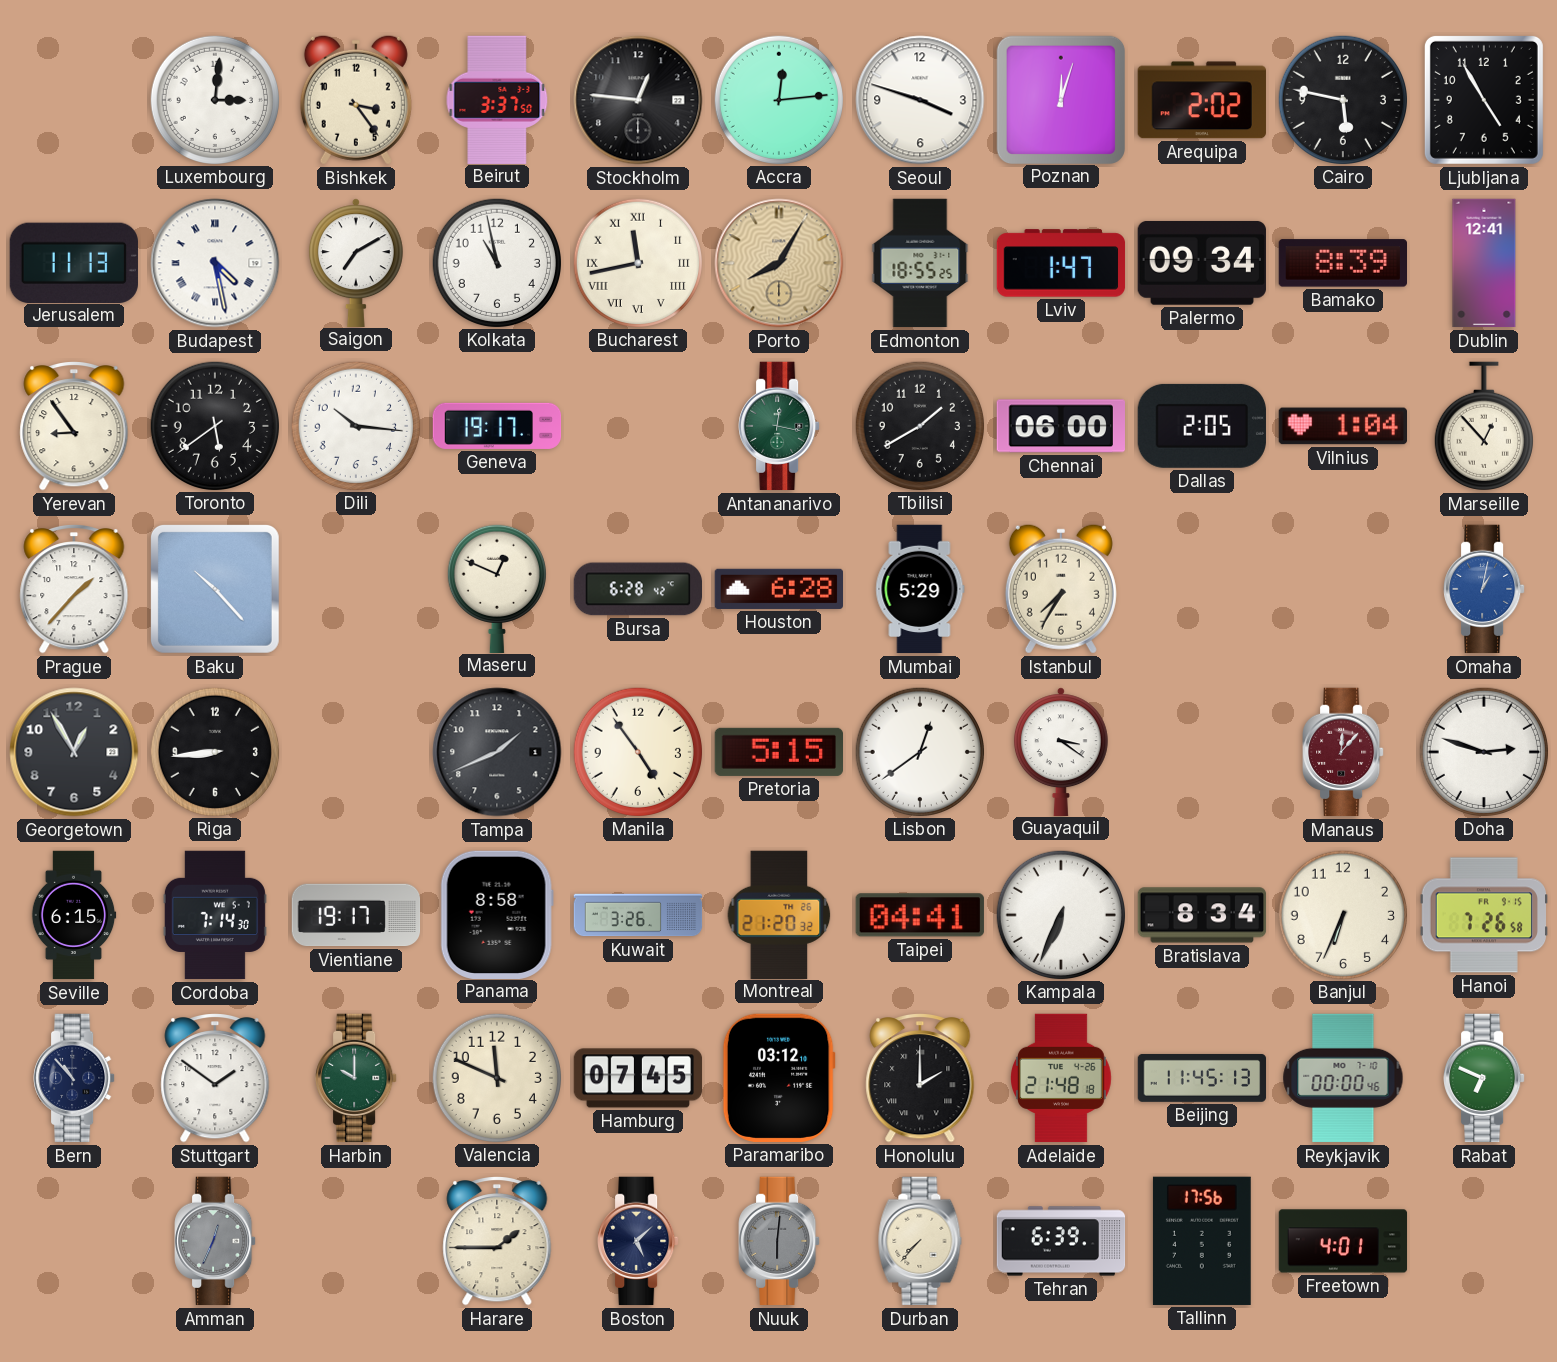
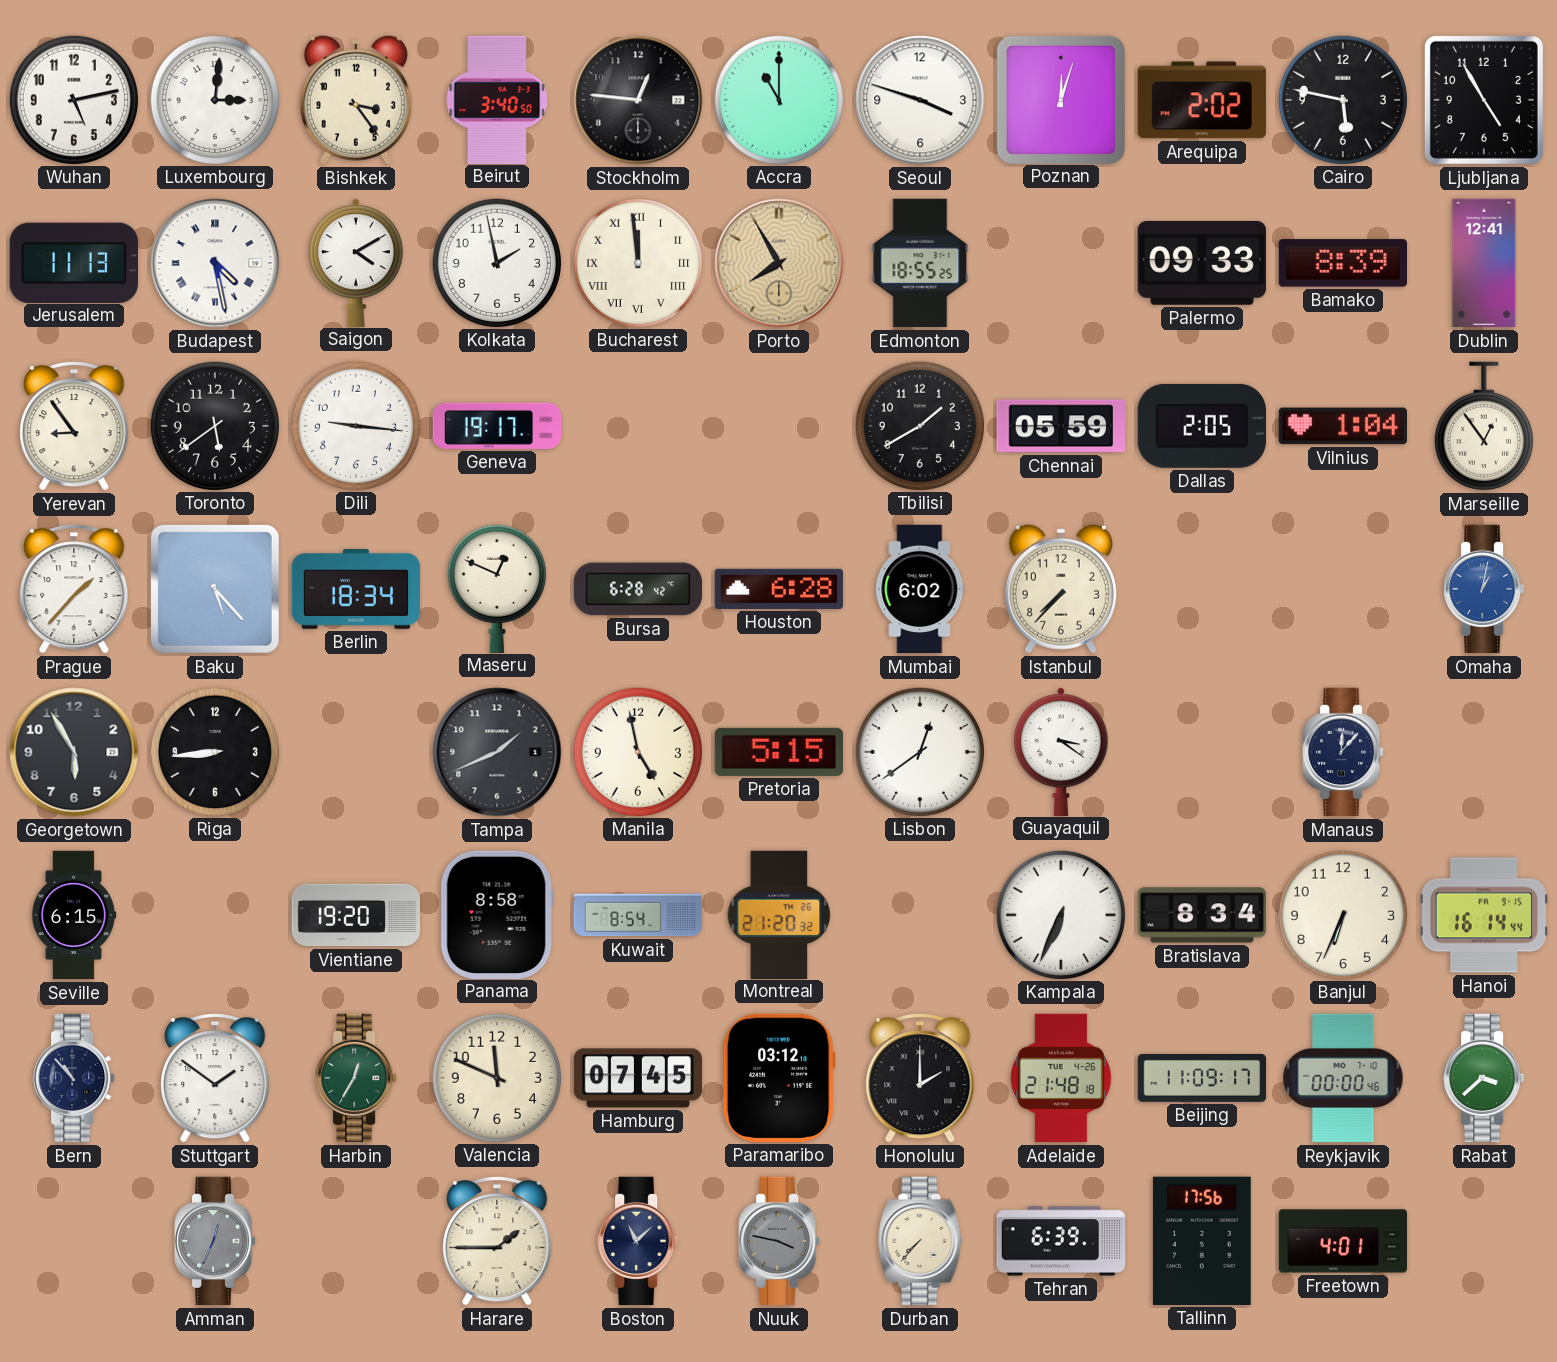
Wuhan: none -> 5:13 (73, 99)
Beirut: 3:37 -> 3:40 (497, 99)
Accra: 12:14 -> 11:00 (778, 99)
Saigon: 7:10 -> 4:10 (356, 262)
Kolkata: 10:58 -> 1:58 (496, 262)
Bucharest: 11:43 -> 11:59 (637, 262)
Porto: 8:05 -> 7:55 (779, 263)
Lviv: 1:47 -> none (1061, 263)
Palermo: 09:34 -> 09:33 (1202, 263)
Dili: 10:16 -> 9:16 (355, 425)
Antananarivo: 12:17 -> none (779, 426)
Chennai: 06:00 -> 05:59 (1060, 426)
Marseille: 12:53 -> 12:54 (1484, 426)
Baku: 10:23 -> 5:23 (215, 589)
Berlin: none -> 18:34 (356, 590)
Mumbai: 5:29 -> 6:02 (920, 589)
Istanbul: 7:35 -> 7:37 (1061, 589)
Georgetown: 12:55 -> 5:55 (74, 752)
Manila: 4:54 -> 4:58 (637, 751)
Manaus dial: burgundy -> navy (1343, 752)
Doha: 2:48 -> none (1483, 751)
Cordoba: 7:14 -> none (215, 915)
Vientiane: 19:17 -> 19:20 (356, 915)
Kuwait: 3:26 -> 8:54 (638, 915)
Taipei: 04:41 -> none (920, 915)
Hanoi: 7:26 -> 16:14 (1483, 915)
Harbin: 10:00 -> 12:35 (356, 1078)
Beijing: 11:45 -> 11:09 (1202, 1078)
Rabat: 6:49 -> 3:38 (1484, 1078)
Boston: 5:08 -> 11:08 (638, 1241)
Nuuk: 6:01 -> 3:47 (779, 1241)
